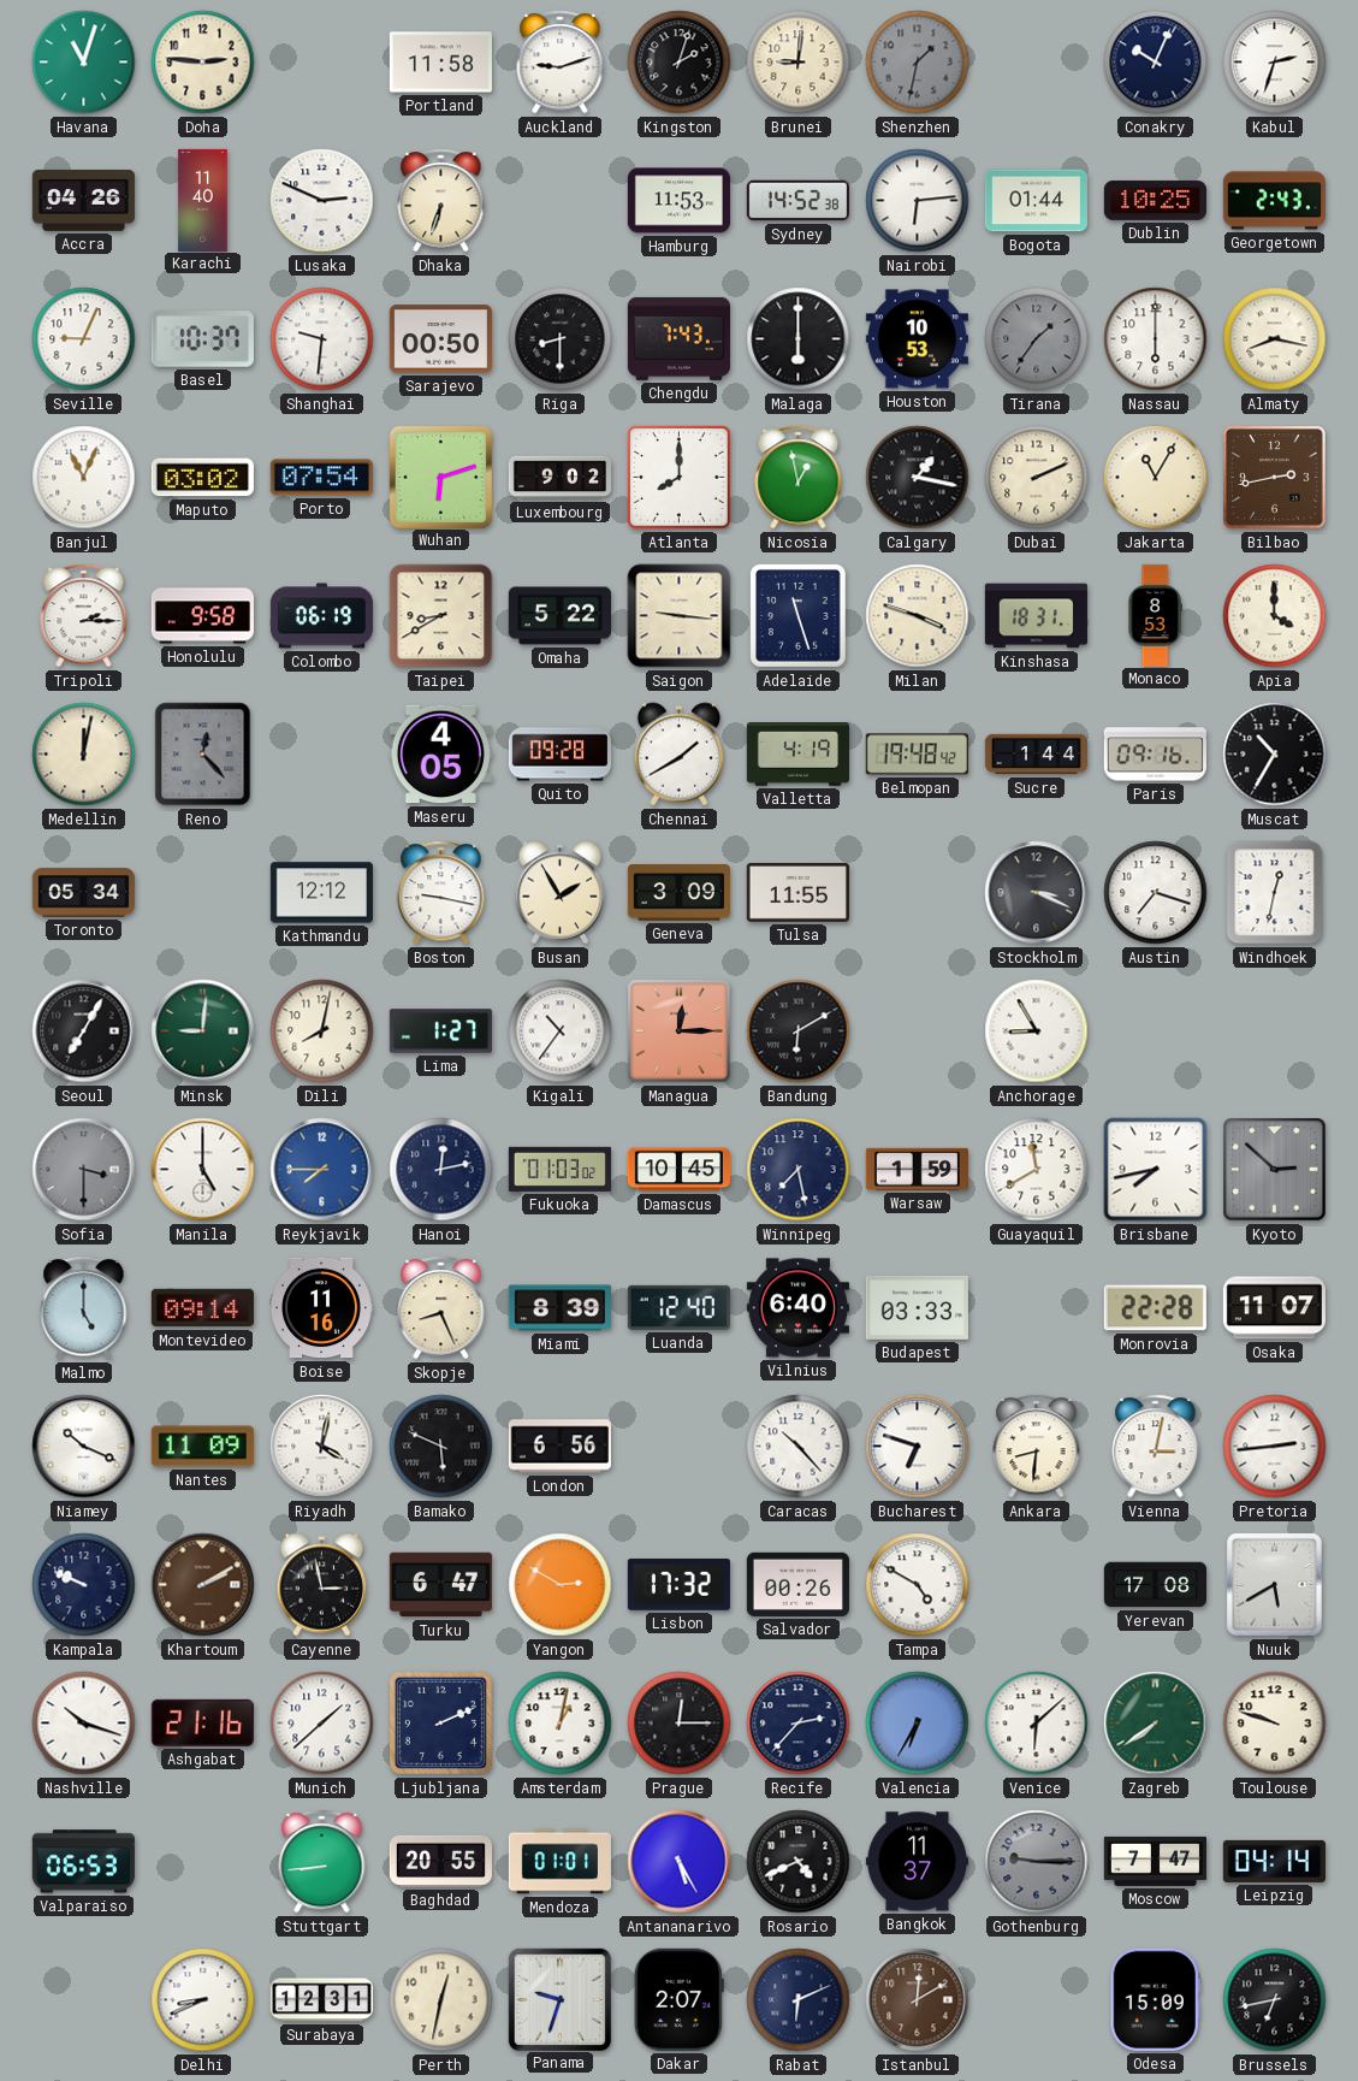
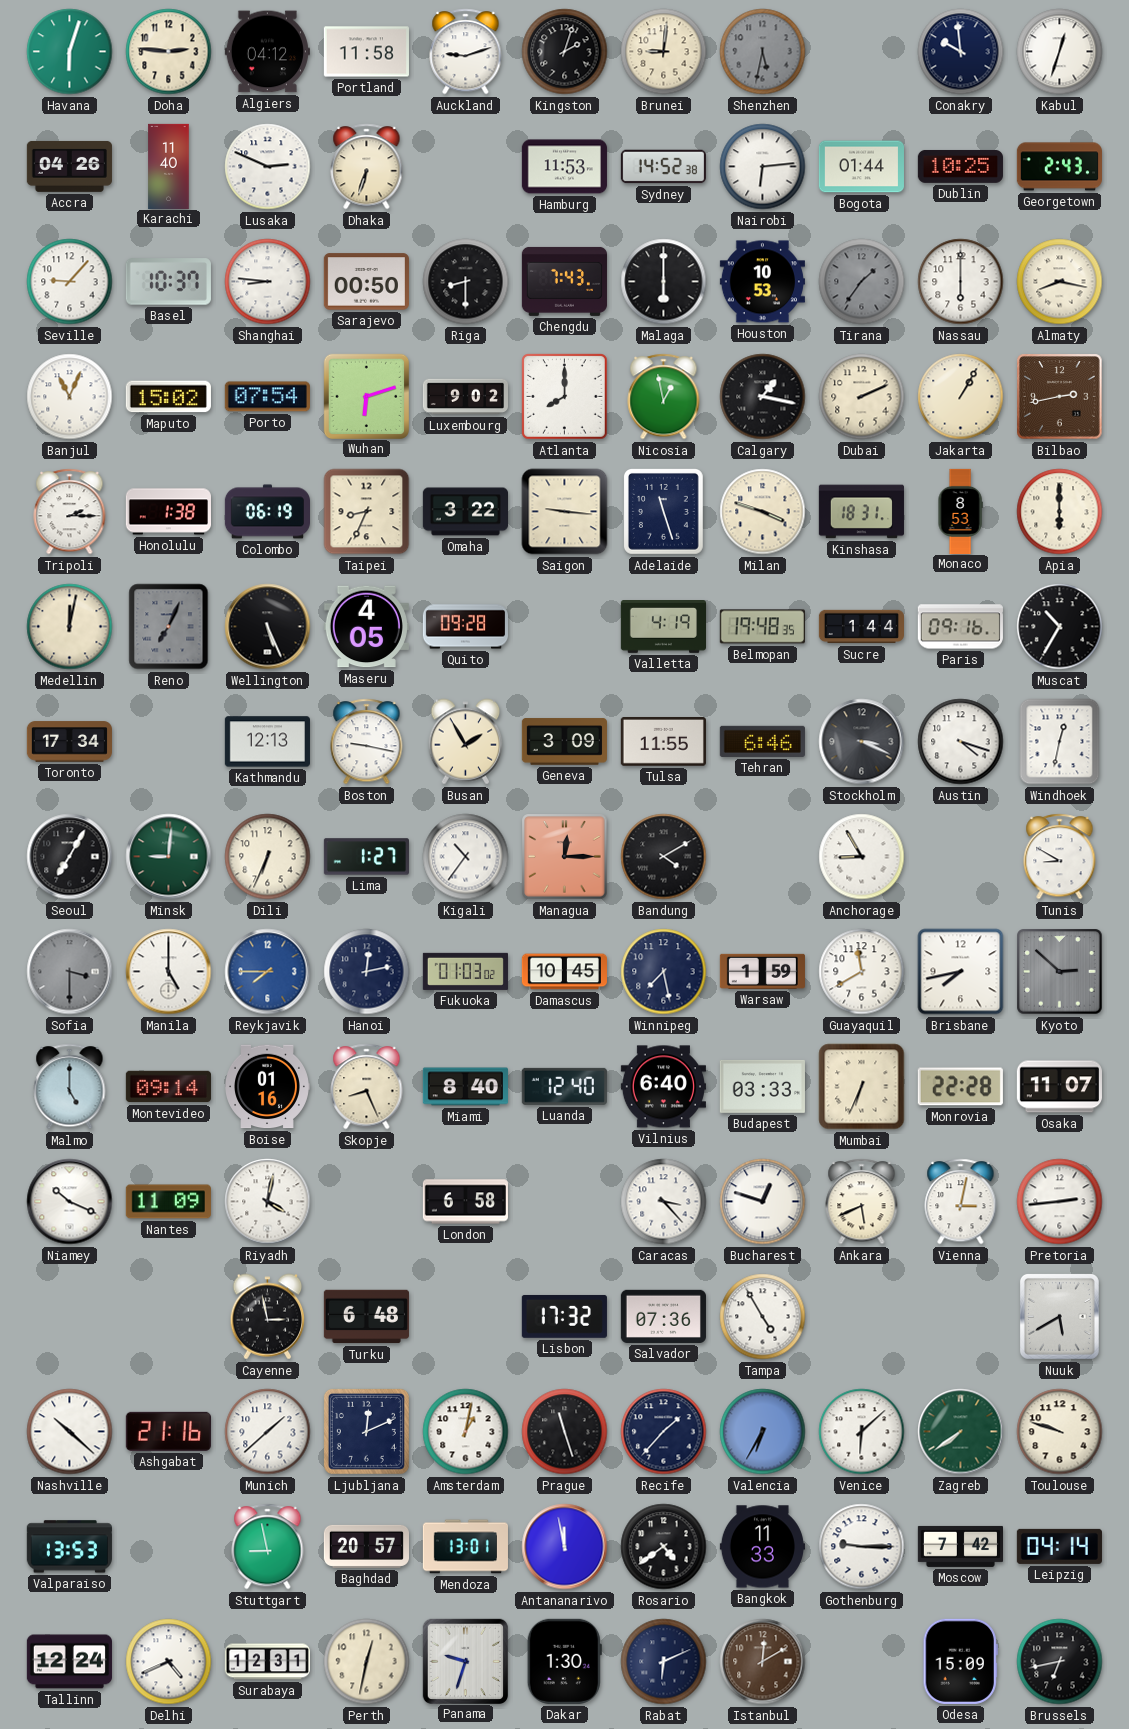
Havana: 11:03 -> 6:03 (70, 52)
Algiers: none -> 04:12 (267, 52)
Shenzhen: 1:32 -> 5:32 (763, 52)
Conakry: 10:04 -> 9:59 (961, 52)
Kabul: 2:33 -> 12:33 (1060, 52)
Seville: 9:04 -> 9:07 (70, 282)
Shanghai: 9:31 -> 8:46 (268, 282)
Maputo: 03:02 -> 15:02 (168, 397)
Jakarta: 11:05 -> 1:05 (961, 397)
Honolulu: 9:58 -> 1:38 (168, 512)
Taipei: 8:40 -> 8:34 (367, 512)
Omaha: 5:22 -> 3:22 (465, 512)
Apia: 4:00 -> 6:00 (1060, 512)
Reno: 12:23 -> 7:04 (169, 627)
Wellington: none -> 5:26 (268, 627)
Chennai: 1:40 -> none (680, 755)
Belmopan: 19:48:42 -> 19:48:35 (762, 627)
Toronto: 05:34 -> 17:34 (69, 742)
Kathmandu: 12:12 -> 12:13 (267, 742)
Tehran: none -> 6:46 (762, 741)
Austin: 7:18 -> 4:18 (961, 742)
Dili: 8:02 -> 6:34 (268, 857)
Bandung: 6:10 -> 4:10 (664, 857)
Tunis: none -> 8:50 (1060, 857)
Boise: 11:16 -> 01:16 (268, 1087)
Miami: 8:39 -> 8:40 (465, 1087)
Mumbai: none -> 6:34 (862, 1087)
Bamako: 5:49 -> none (441, 1447)
London: 6:56 -> 6:58 (465, 1202)
Caracas: 10:23 -> 3:23 (664, 1202)
Bucharest: 6:48 -> 12:48 (763, 1202)
Ankara: 8:31 -> 5:41 (862, 1202)
Kampala: 9:49 -> none (84, 1585)
Khartoum: 2:10 -> none (203, 1585)
Turku: 6:47 -> 6:48 (366, 1317)
Yangon: 2:50 -> none (561, 1585)
Salvador: 00:26 -> 07:36 (663, 1316)
Tampa: 4:50 -> 4:55 (763, 1317)
Yerevan: 17:08 -> none (1155, 1585)
Nashville: 10:18 -> 10:22 (70, 1432)
Ljubljana: 2:11 -> 12:11 (366, 1431)
Prague: 12:15 -> 11:27 (565, 1432)
Recife: 2:37 -> 1:37 (664, 1432)
Valparaiso: 06:53 -> 13:53 (69, 1547)
Stuttgart: 8:44 -> 8:58 (268, 1547)
Baghdad: 20:55 -> 20:57 (366, 1546)
Mendoza: 01:01 -> 13:01 (465, 1547)
Antananarivo: 5:25 -> 11:58 (565, 1547)
Rosario: 4:41 -> 4:39 (664, 1547)
Bangkok: 11:37 -> 11:33 (762, 1547)
Gothenburg dial: grey -> white (862, 1547)
Moscow: 7:47 -> 7:42 (960, 1546)
Tallinn: none -> 12:24 (69, 1662)
Delhi: 8:41 -> 4:41 (169, 1662)
Dakar: 2:07 -> 1:30 (564, 1661)
